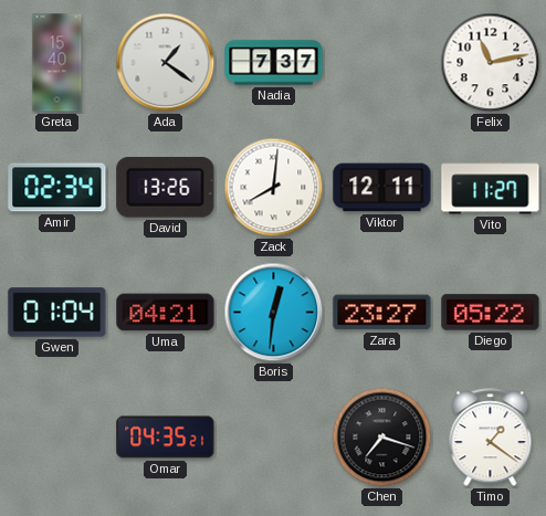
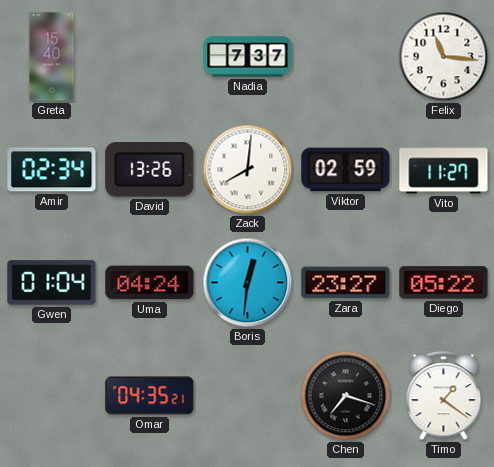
Ada: 1:21 -> none (166, 63)
Felix: 11:13 -> 11:16 (444, 57)
Viktor: 12:11 -> 02:59 (346, 170)
Uma: 04:21 -> 04:24 (150, 283)
